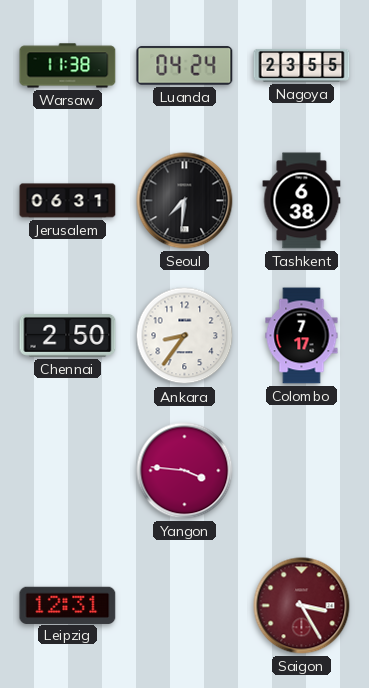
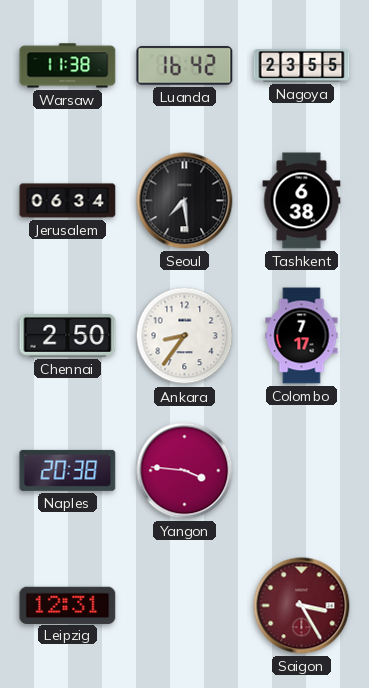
Luanda: 04:24 -> 16:42 (185, 66)
Jerusalem: 06:31 -> 06:34 (68, 201)
Seoul: 7:31 -> 7:29 (185, 201)
Naples: none -> 20:38 (68, 470)
